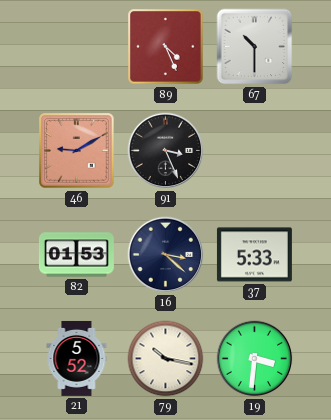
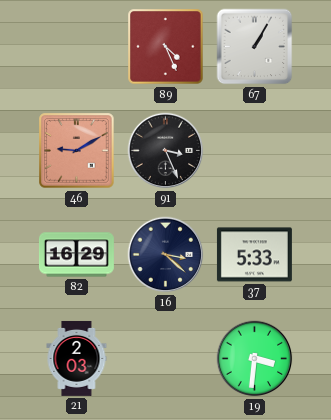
67: 10:30 -> 1:05 (255, 47)
82: 01:53 -> 16:29 (76, 255)
21: 5:52 -> 2:03 (77, 358)
79: 10:17 -> none (166, 359)
